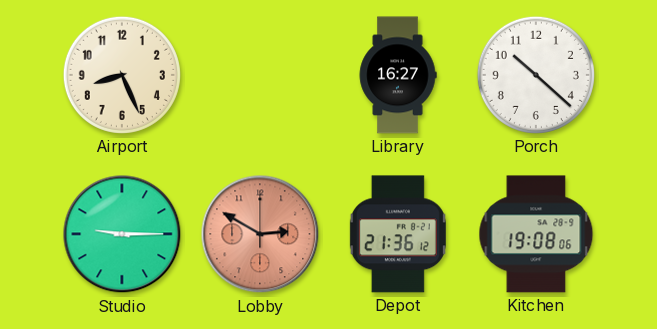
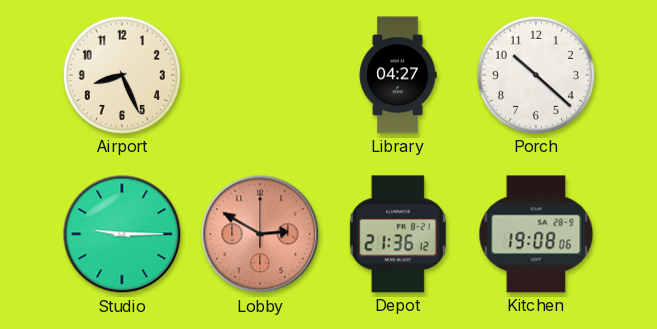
Library: 16:27 -> 04:27 (398, 75)
